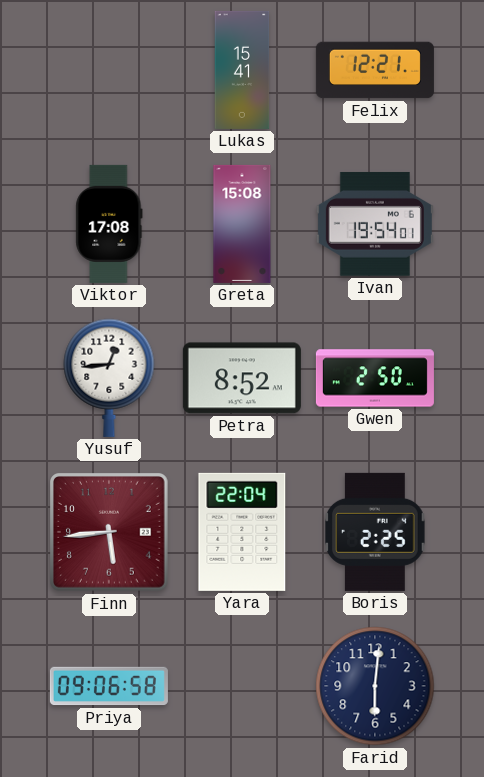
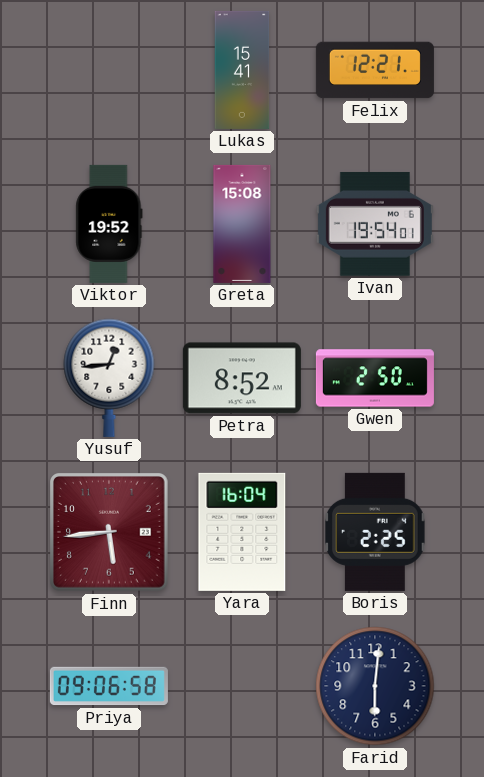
Viktor: 17:08 -> 19:52 (109, 224)
Yara: 22:04 -> 16:04 (242, 532)
